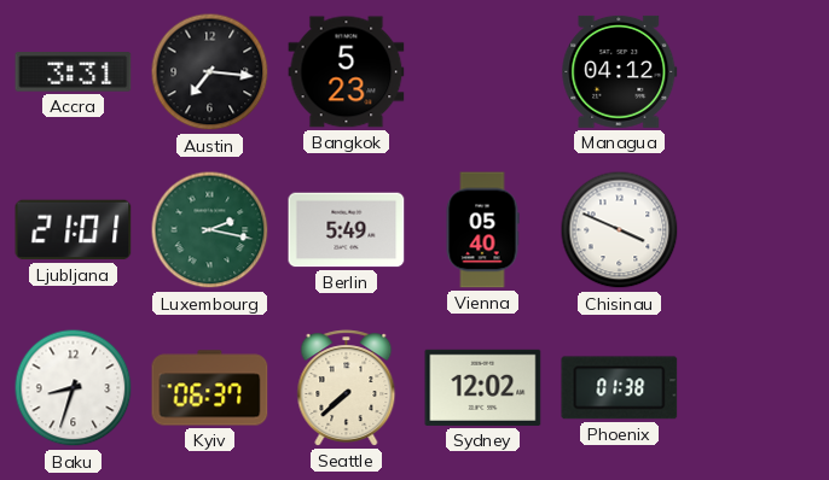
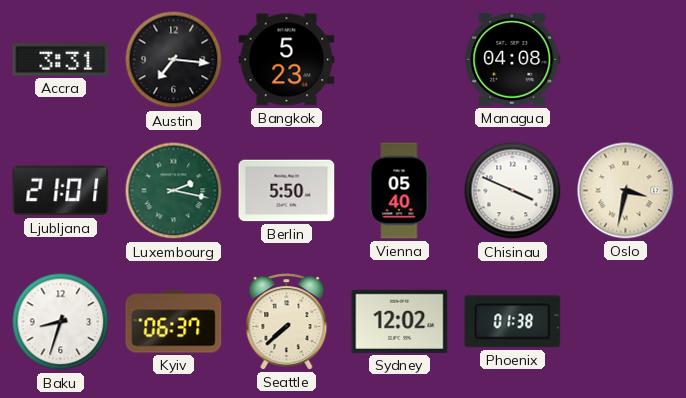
Managua: 04:12 -> 04:08 (513, 59)
Berlin: 5:49 -> 5:50 (287, 191)
Oslo: none -> 3:32 (626, 191)
